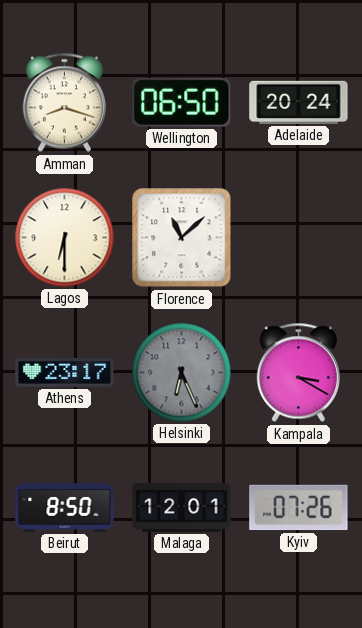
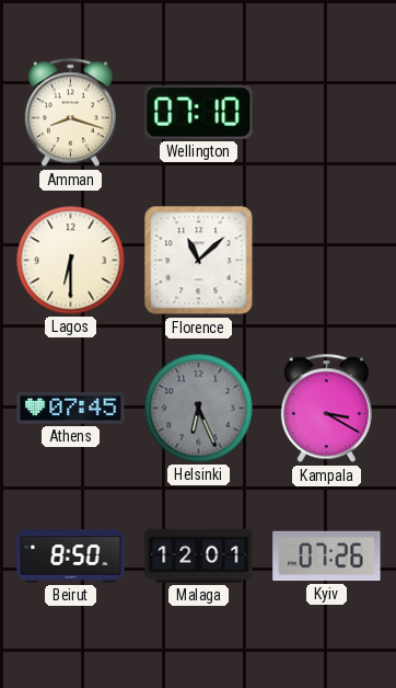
Wellington: 06:50 -> 07:10 (199, 112)
Adelaide: 20:24 -> none (299, 102)
Athens: 23:17 -> 07:45 (71, 408)
